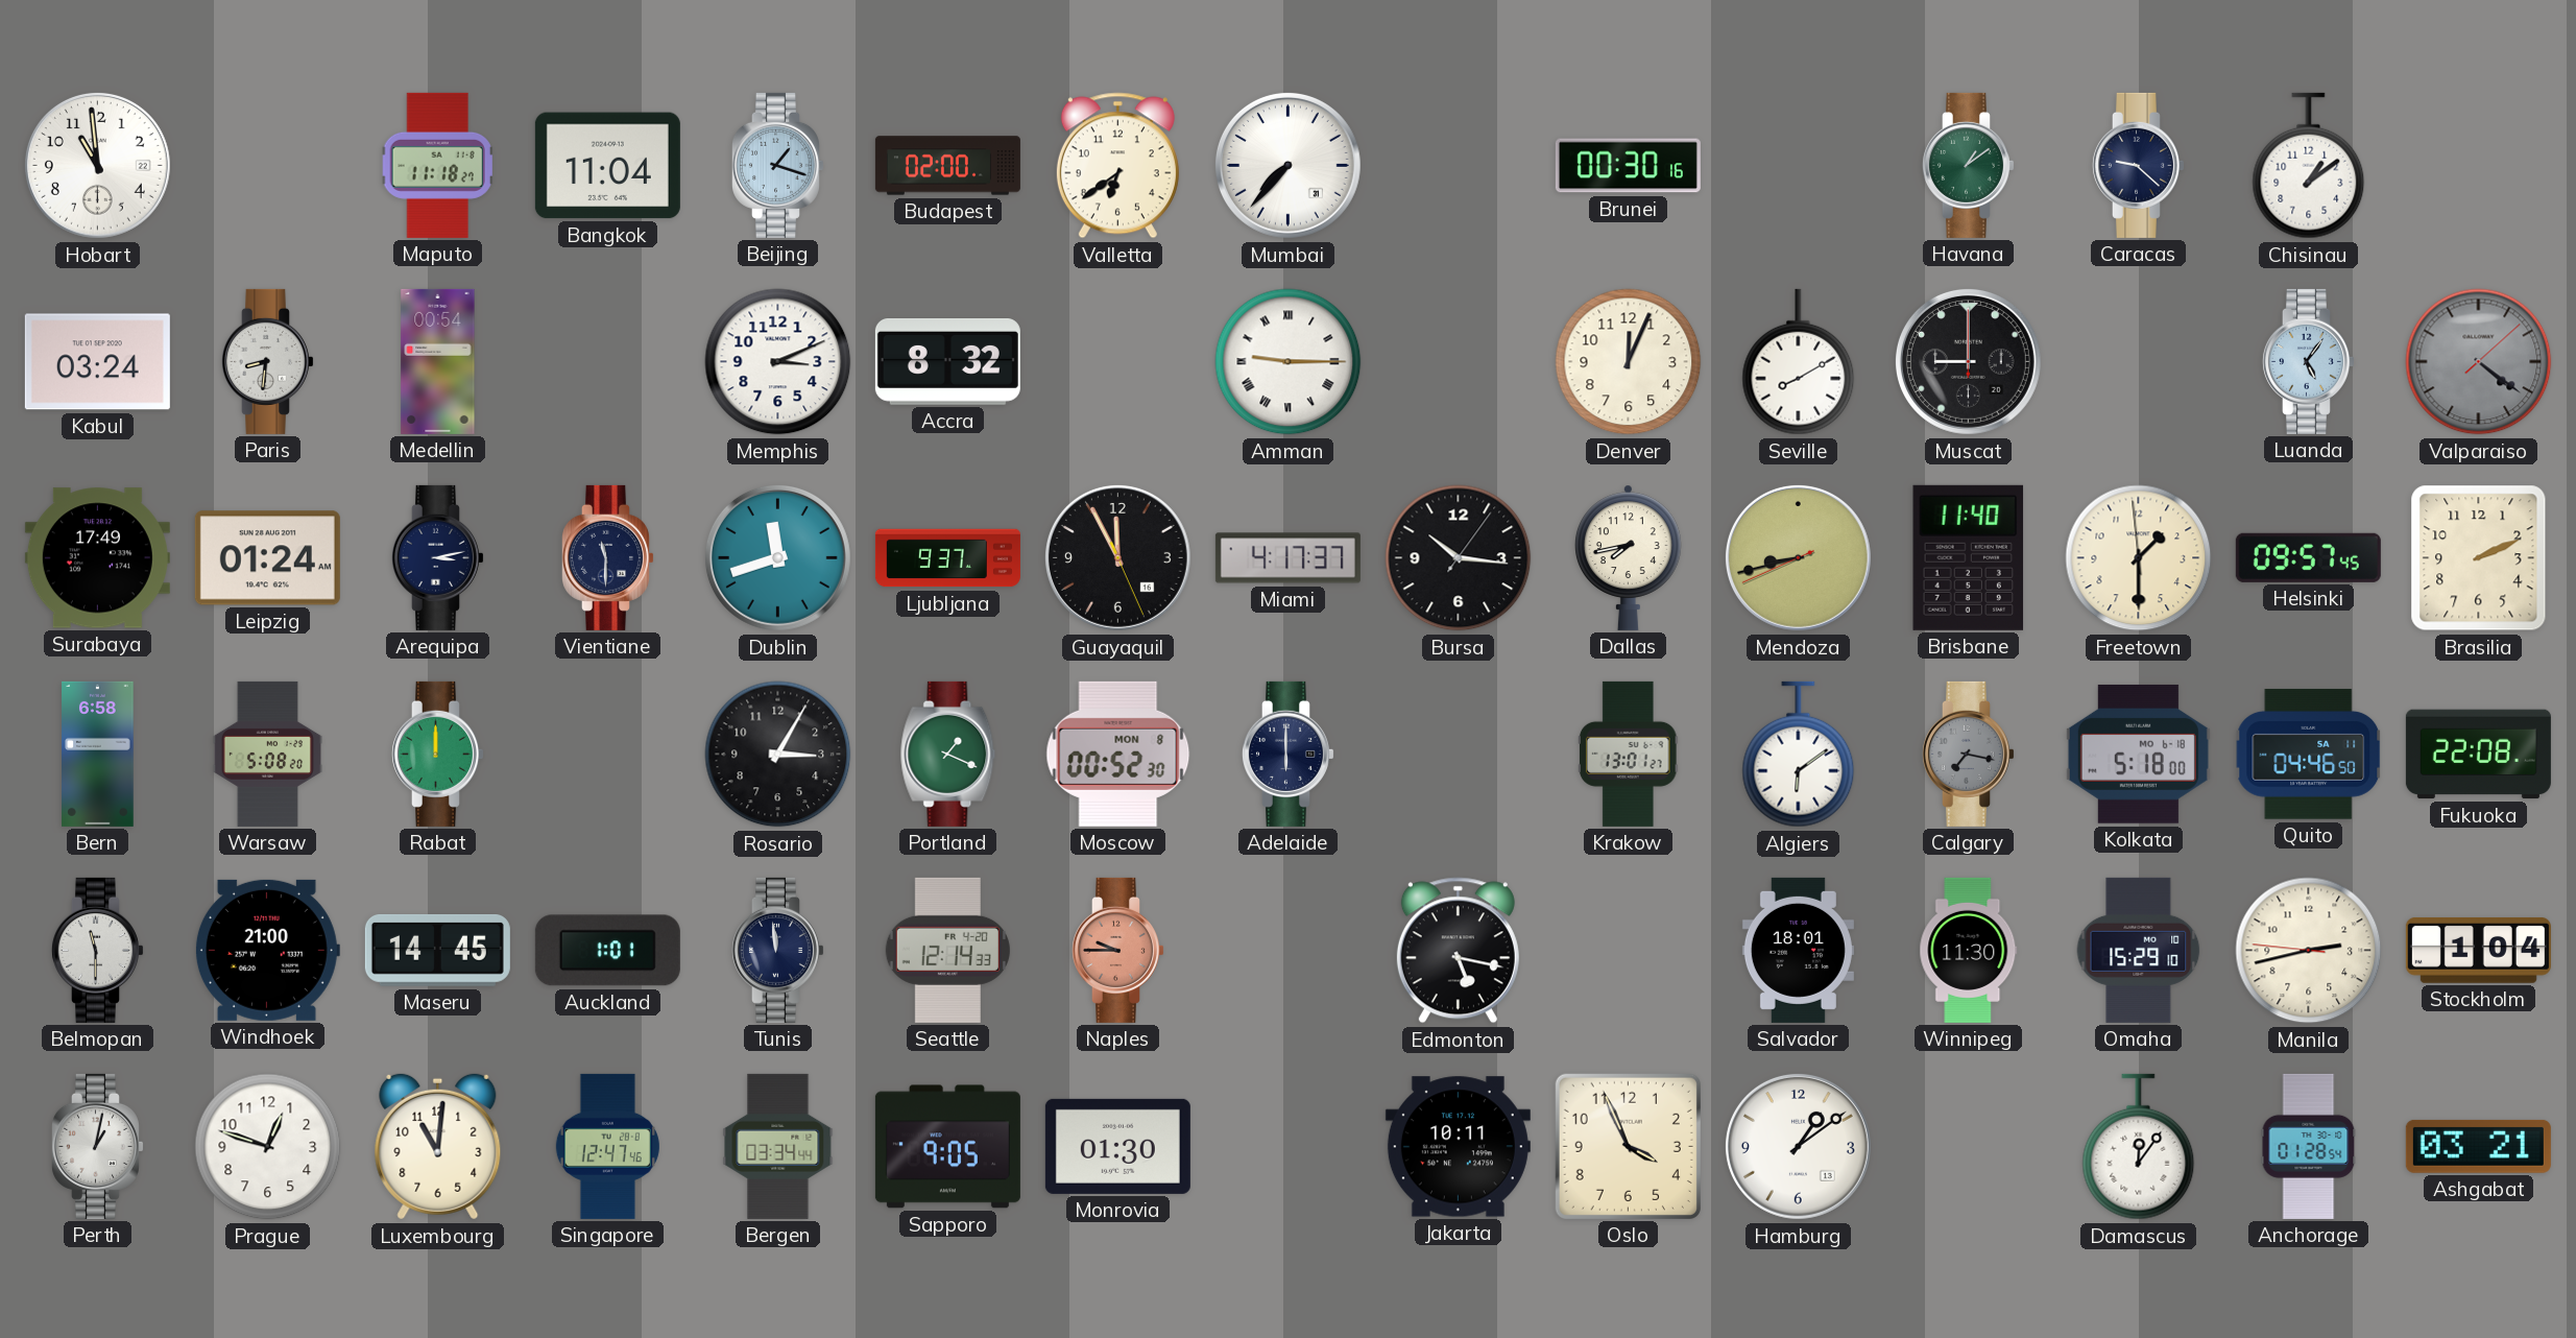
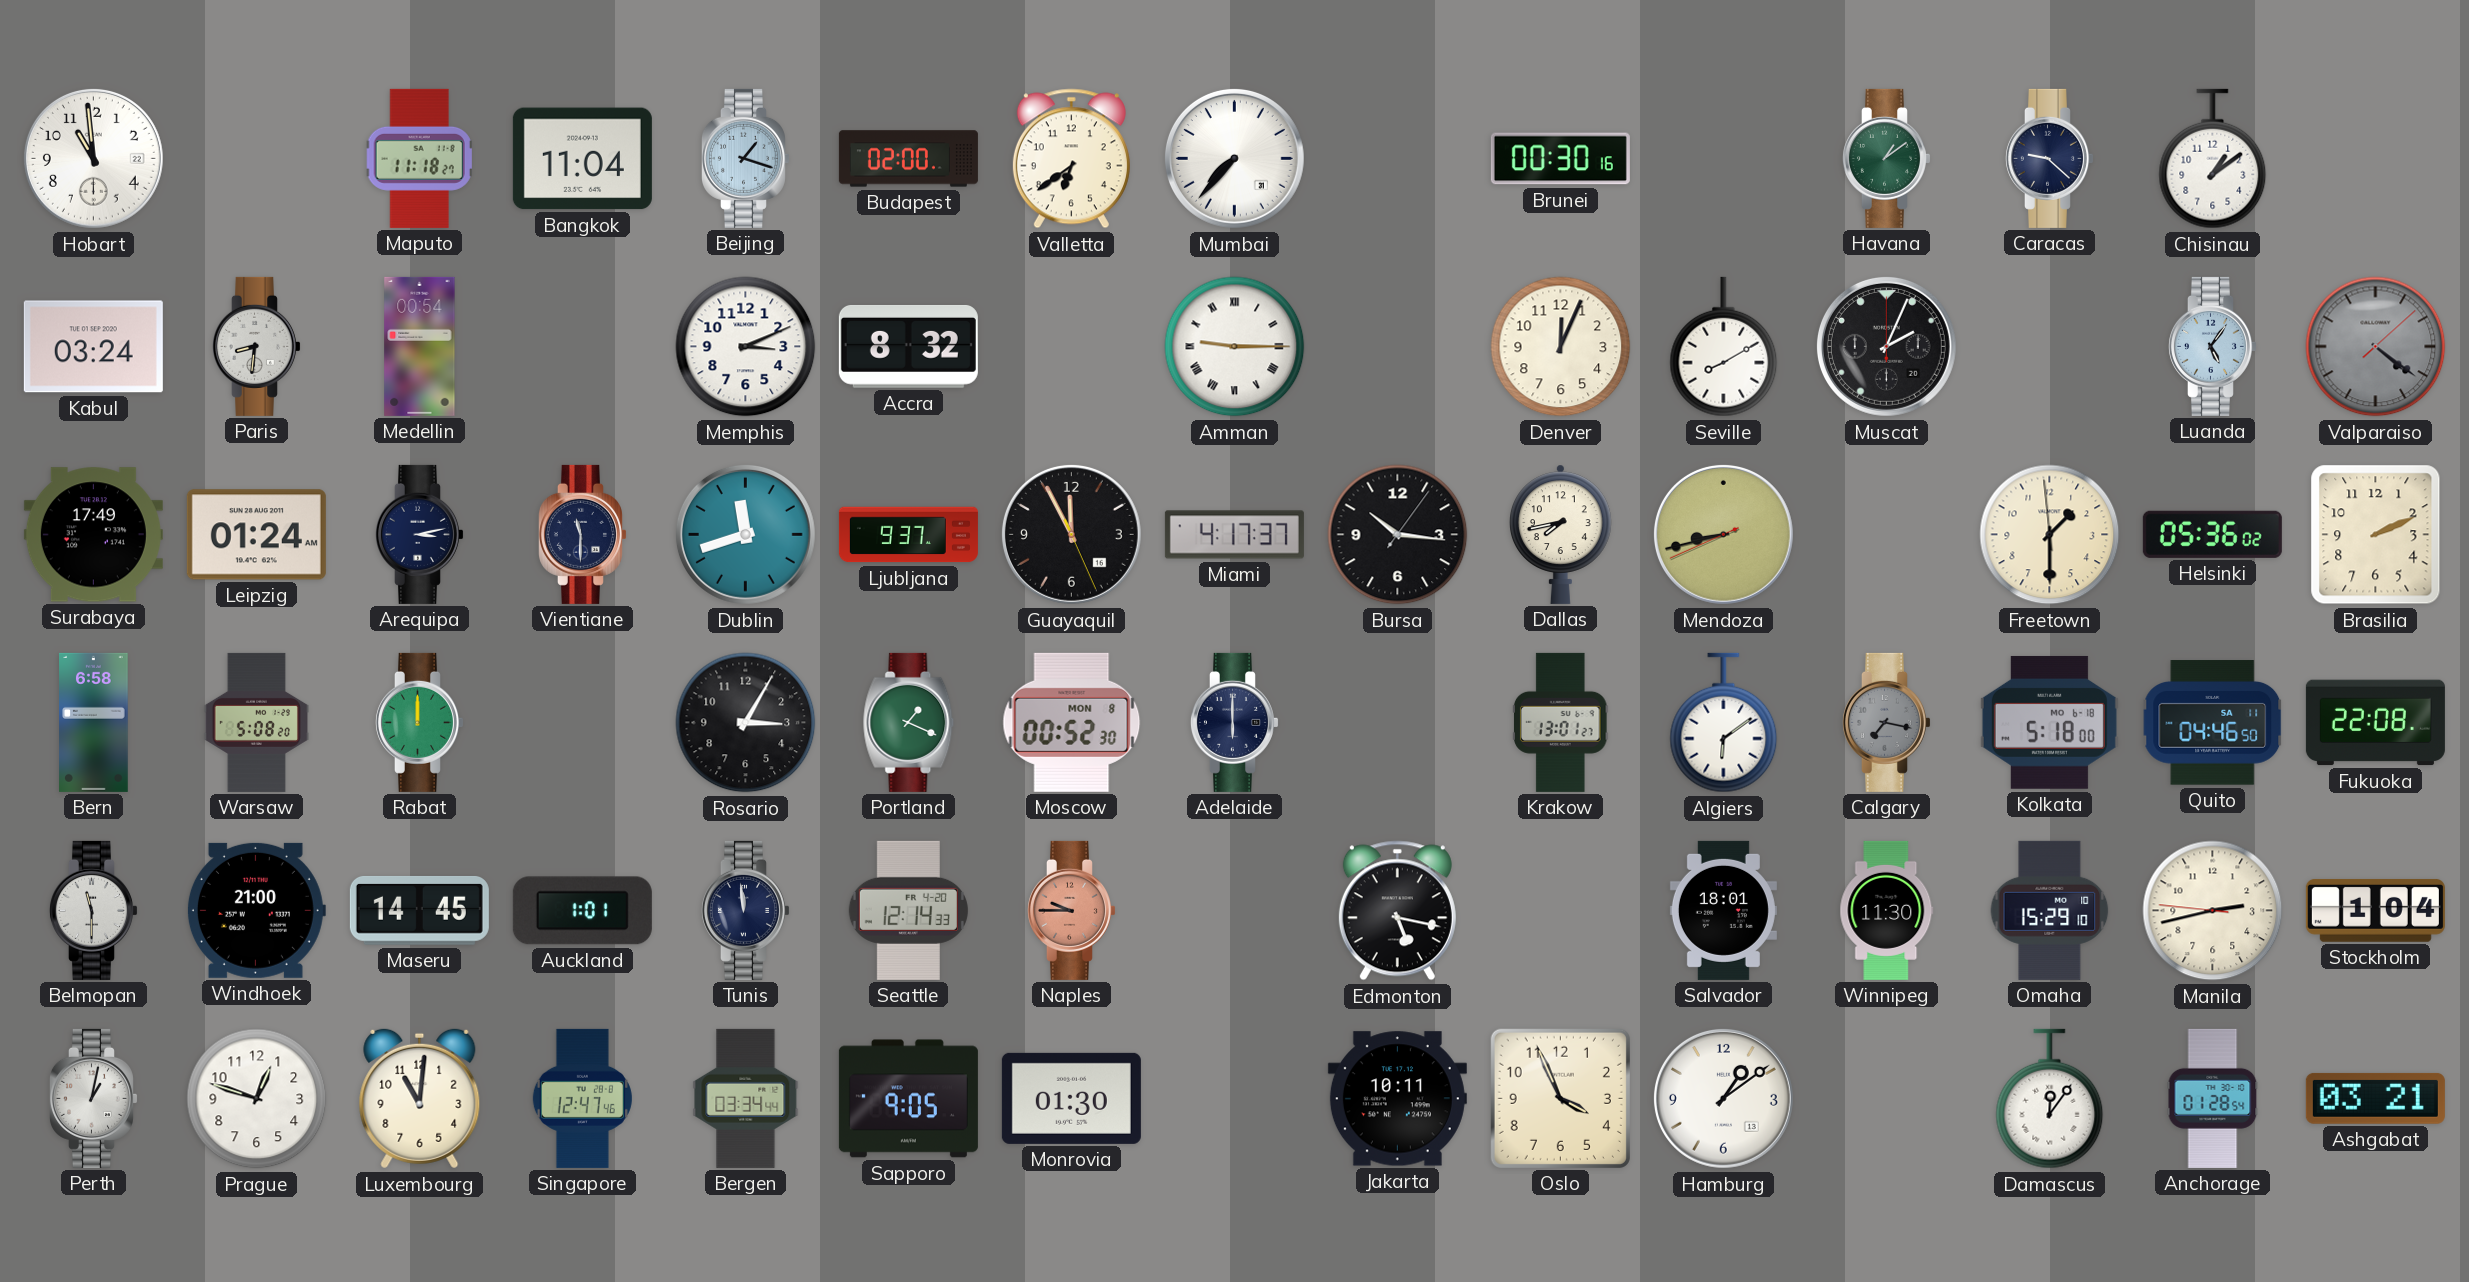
Muscat: 9:00 -> 2:04 (1886, 346)
Brisbane: 11:40 -> none (1969, 557)
Helsinki: 09:57 -> 05:36 (2212, 534)
